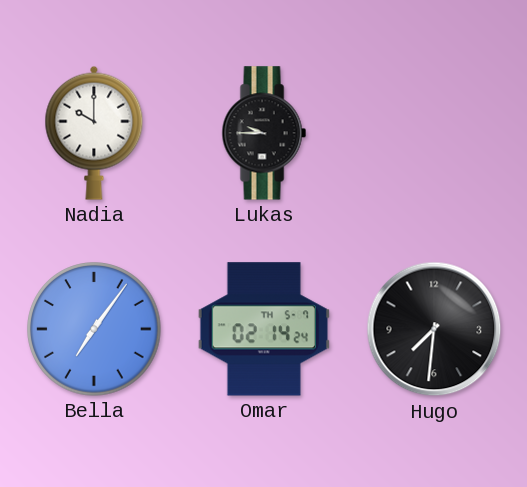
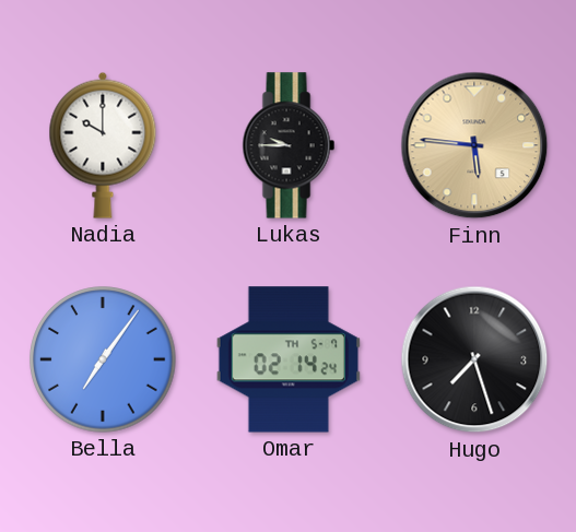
Finn: none -> 5:46 (474, 145)
Hugo: 7:31 -> 7:27 (474, 359)
